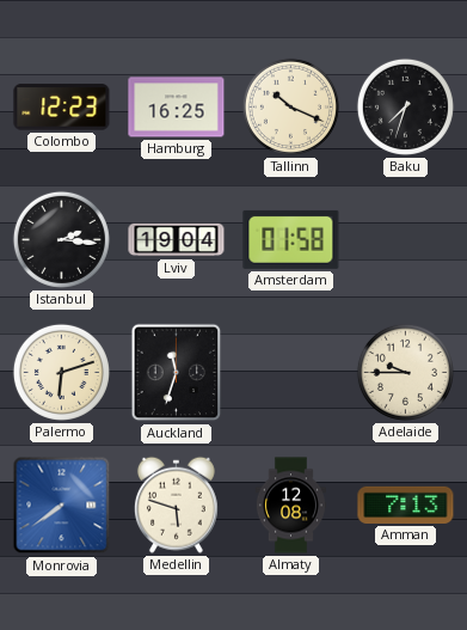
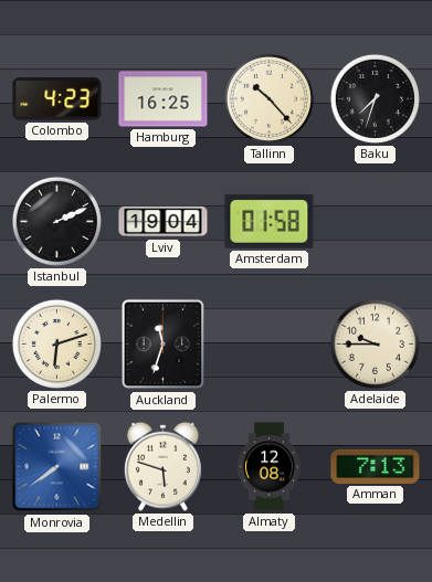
Colombo: 12:23 -> 4:23 (57, 99)
Tallinn: 10:19 -> 10:23 (268, 98)
Istanbul: 2:16 -> 2:11 (56, 221)
